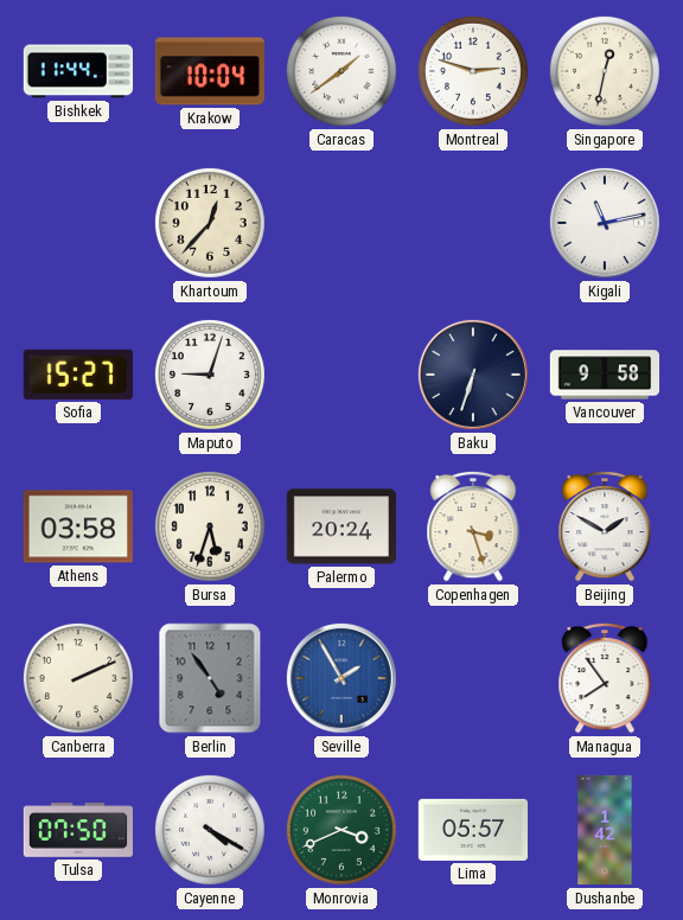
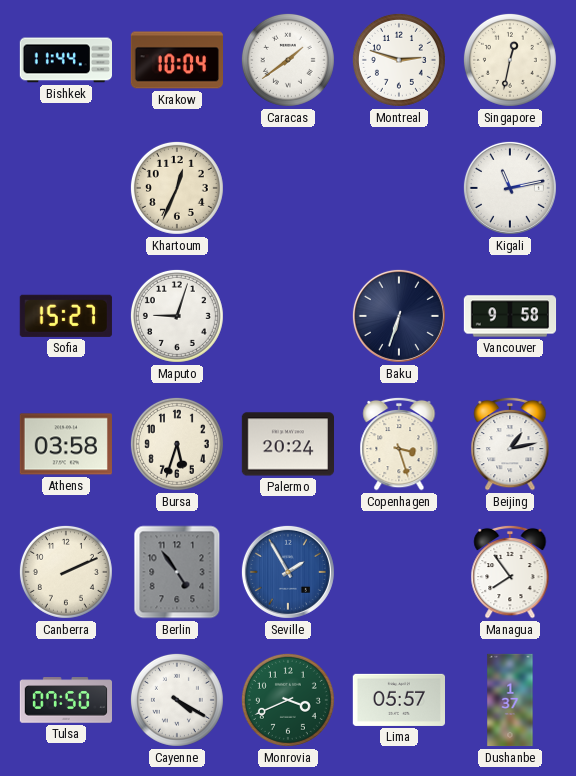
Khartoum: 12:37 -> 12:34 (177, 188)
Beijing: 1:50 -> 1:13 (510, 444)
Dushanbe: 1:42 -> 1:37 (510, 700)
